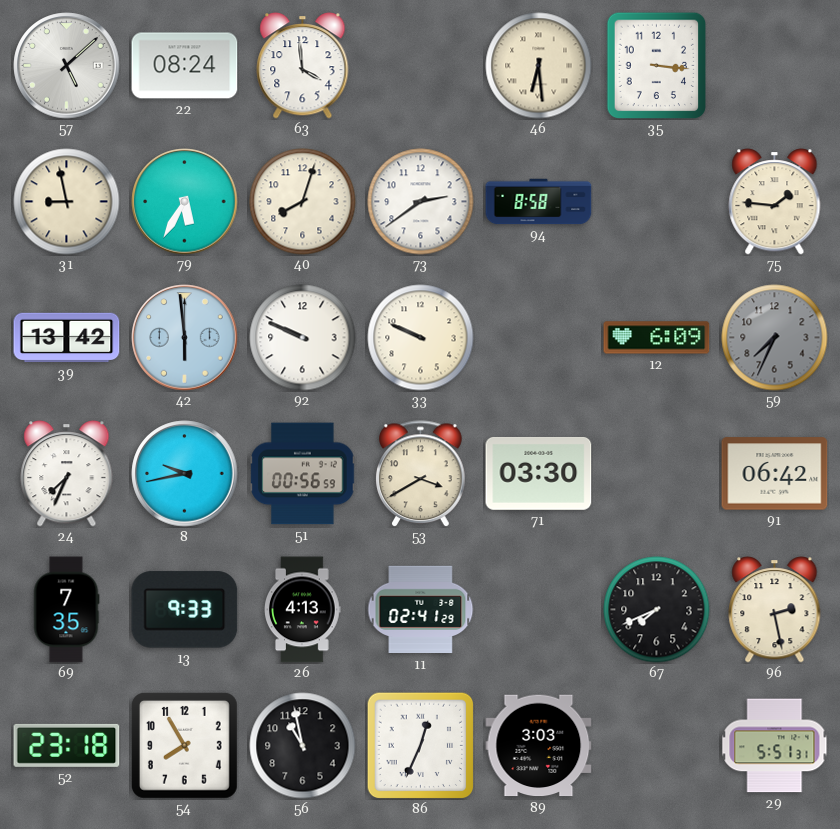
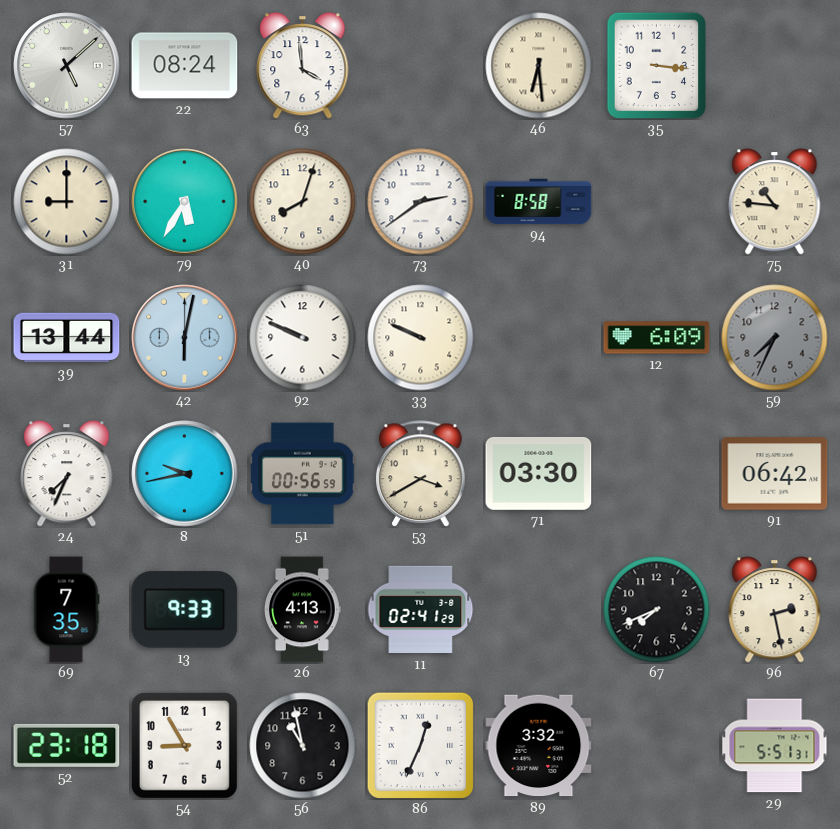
31: 8:58 -> 9:00 (67, 202)
75: 1:46 -> 10:46 (775, 202)
39: 13:42 -> 13:44 (67, 338)
42: 5:59 -> 6:02 (185, 338)
54: 7:55 -> 8:55 (184, 745)
89: 3:03 -> 3:32 (539, 746)
